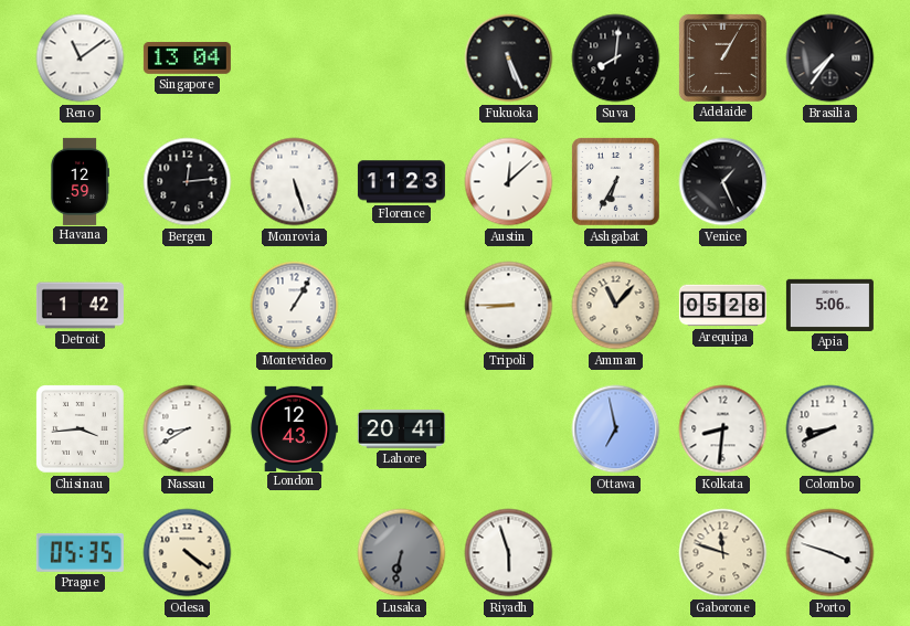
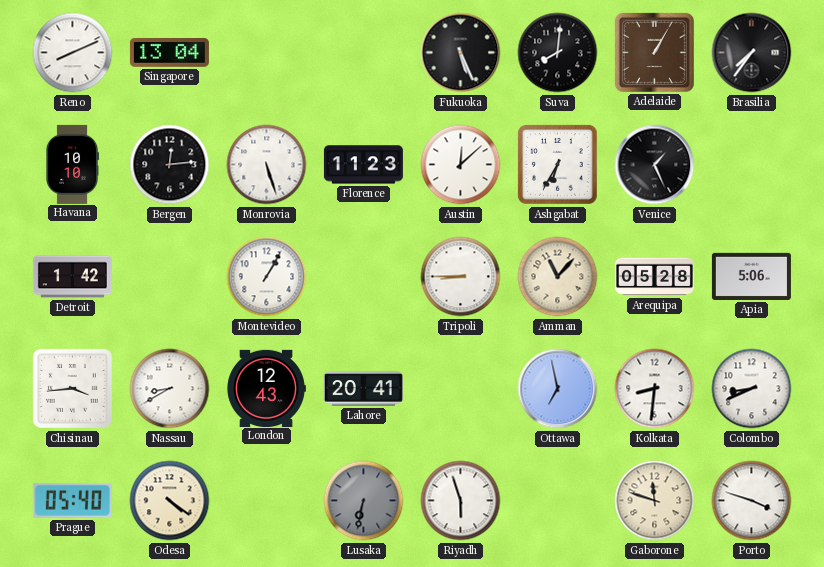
Reno: 11:09 -> 8:11 (73, 53)
Havana: 12:59 -> 10:10 (72, 164)
Prague: 05:35 -> 05:40 (72, 500)
